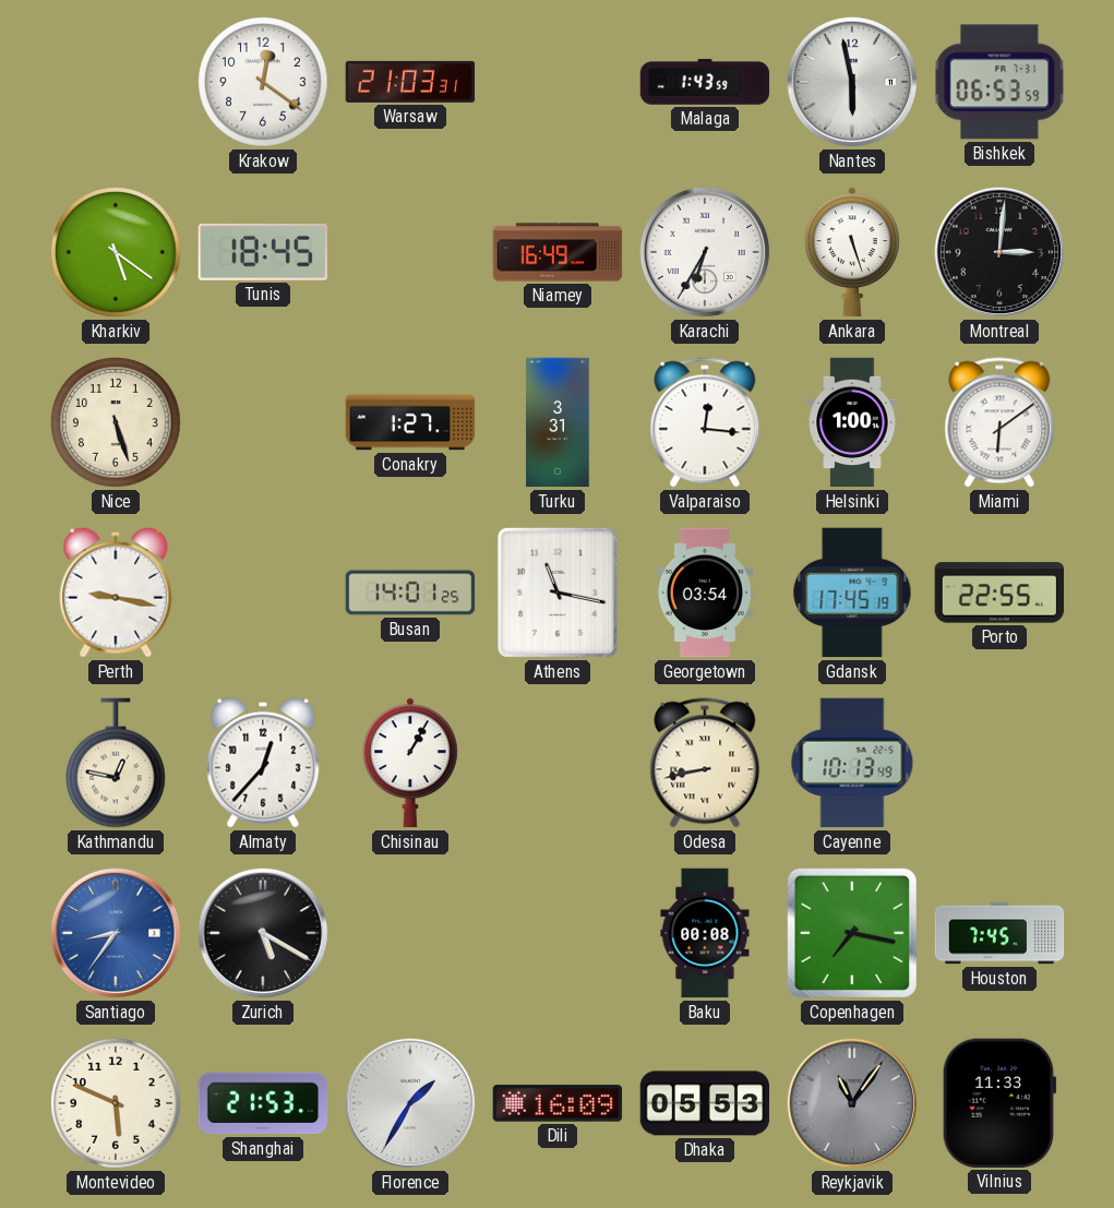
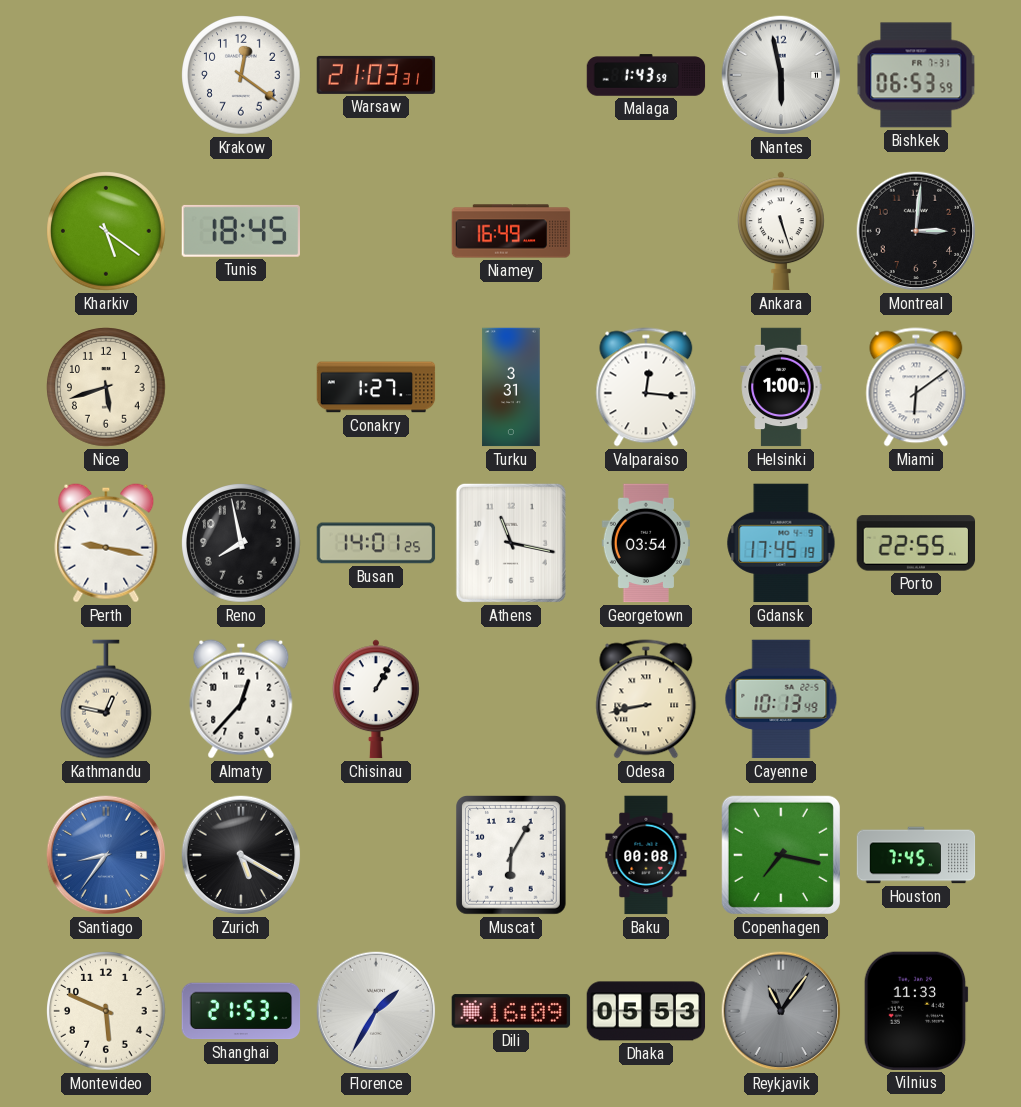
Karachi: 6:35 -> none (705, 252)
Nice: 5:27 -> 5:42 (106, 387)
Reno: none -> 7:58 (241, 543)
Muscat: none -> 6:05 (512, 856)
